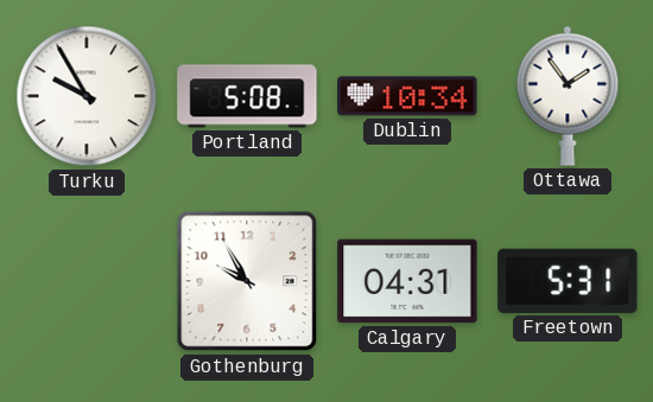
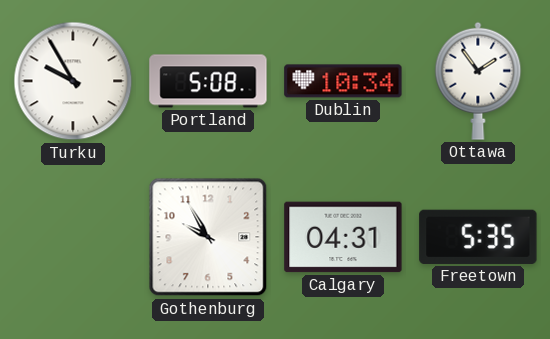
Freetown: 5:31 -> 5:35 (478, 237)
